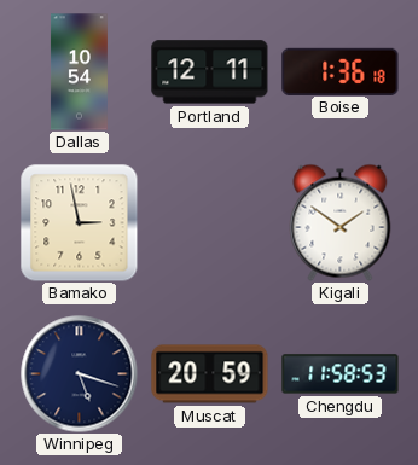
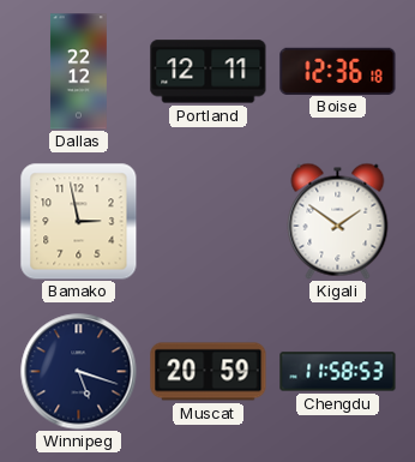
Dallas: 10:54 -> 22:12 (78, 72)
Boise: 1:36 -> 12:36 (338, 71)
